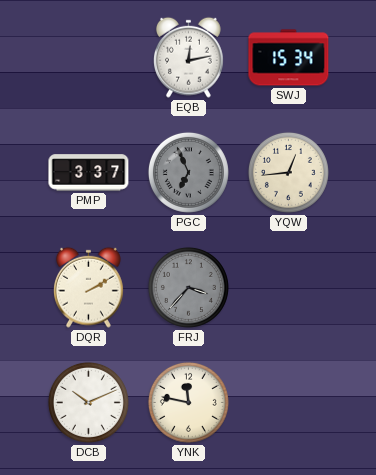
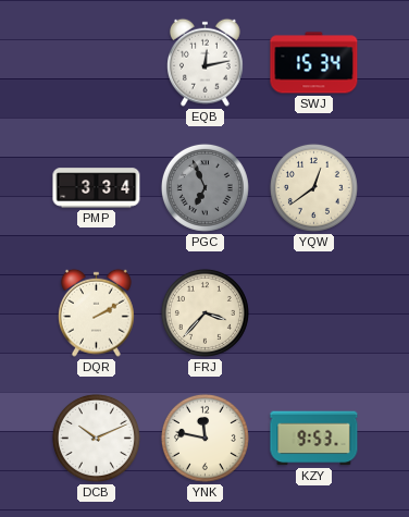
PMP: 3:37 -> 3:34 (97, 188)
YQW: 12:44 -> 12:39 (313, 187)
FRJ dial: grey -> cream (205, 312)
KZY: none -> 9:53 (314, 439)
